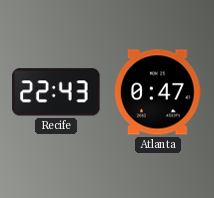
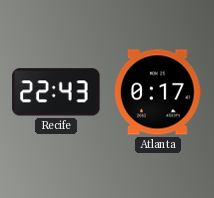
Atlanta: 0:47 -> 0:17 (159, 92)
